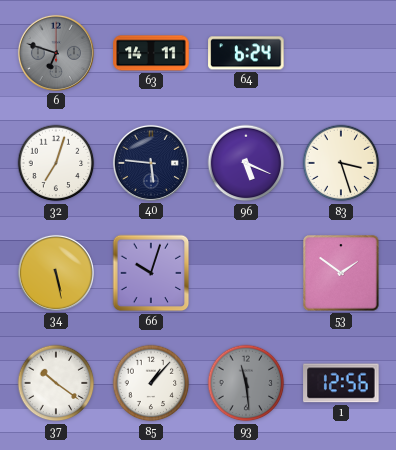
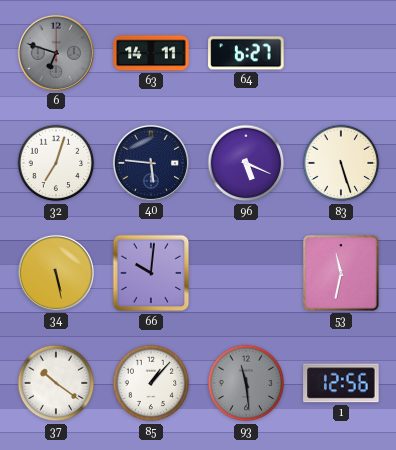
64: 6:24 -> 6:27 (246, 53)
83: 3:27 -> 5:27 (341, 163)
66: 10:03 -> 10:01 (151, 273)
53: 1:51 -> 11:32 (341, 273)
